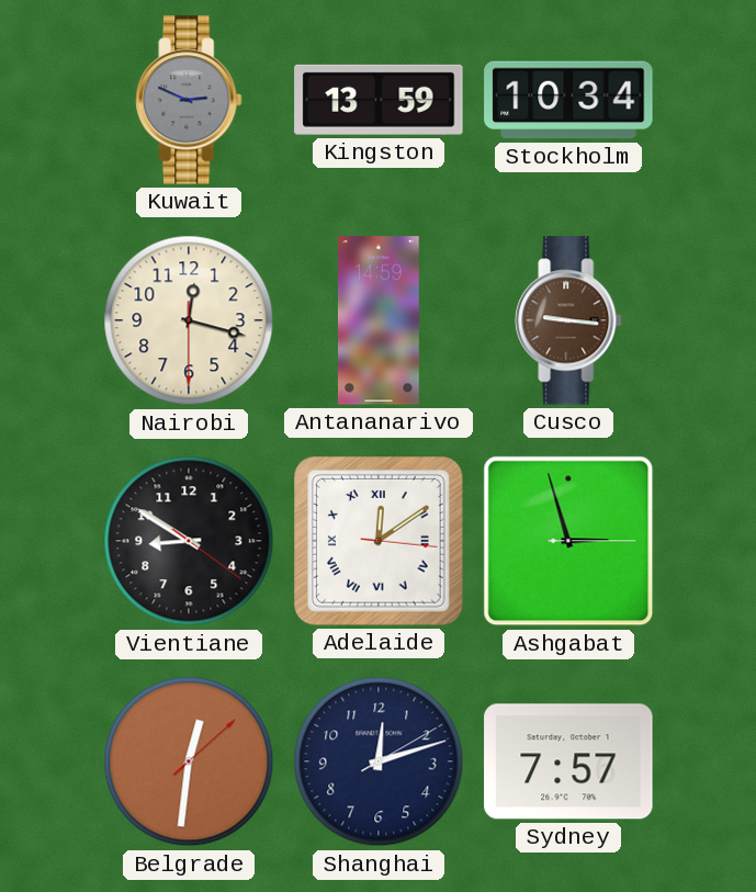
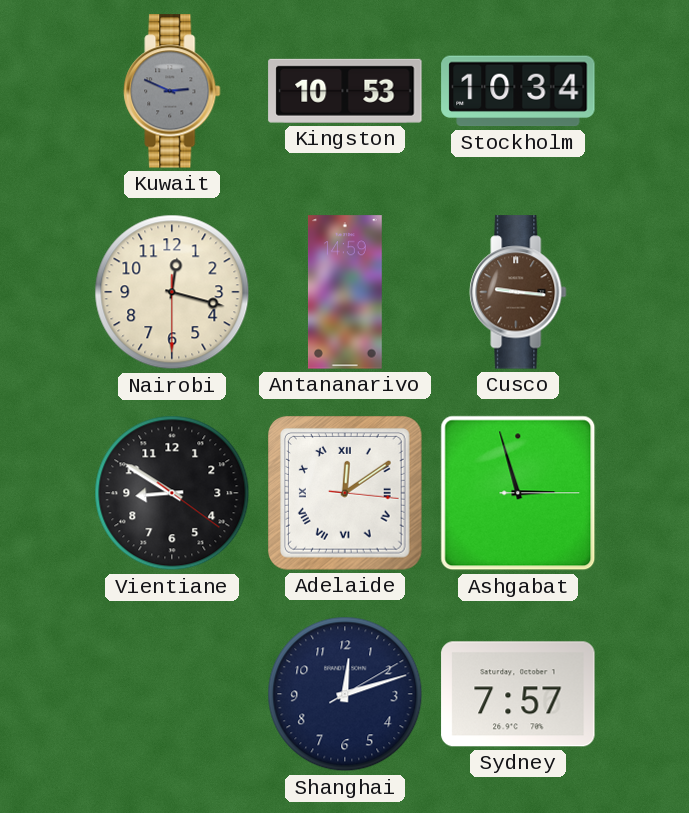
Kingston: 13:59 -> 10:53 (345, 91)
Belgrade: 12:31 -> none (189, 761)
